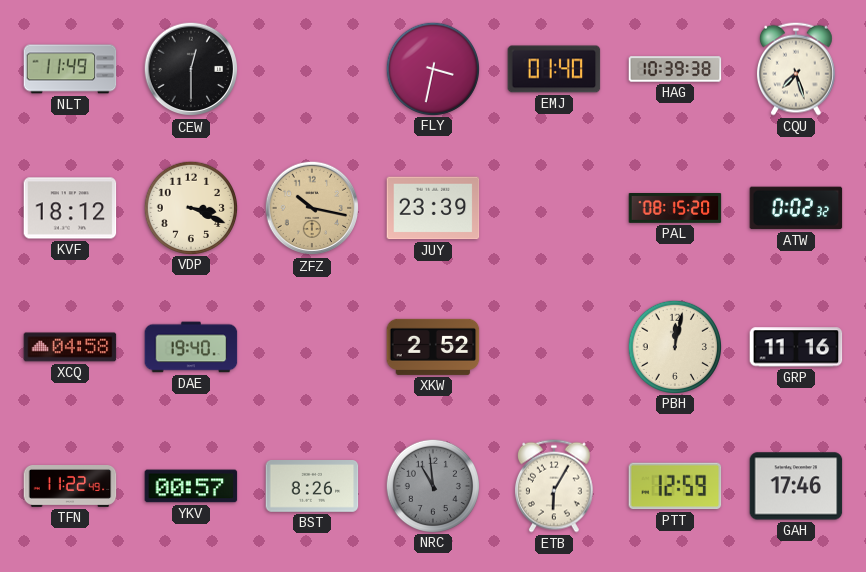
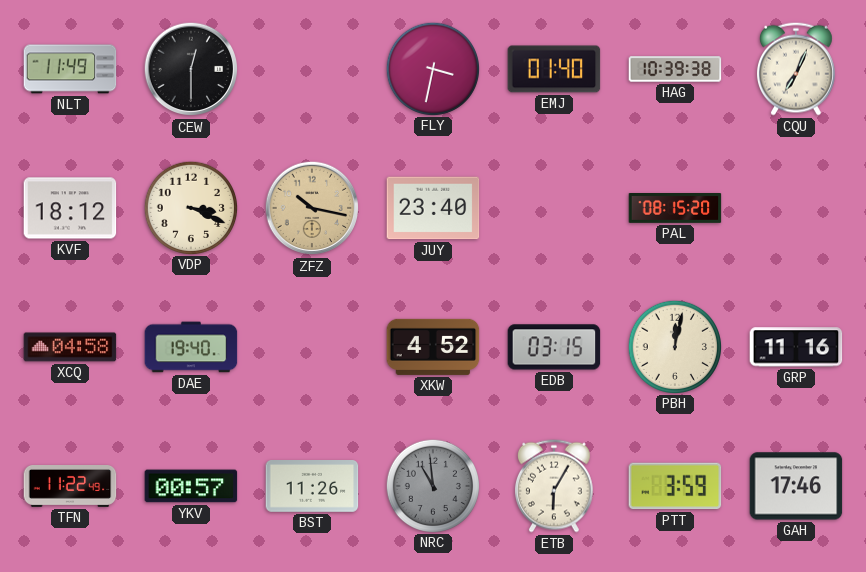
CQU: 7:27 -> 7:04 (796, 69)
JUY: 23:39 -> 23:40 (433, 208)
ATW: 0:02 -> none (796, 208)
XKW: 2:52 -> 4:52 (433, 347)
EDB: none -> 03:15 (554, 347)
BST: 8:26 -> 11:26 (312, 487)
PTT: 12:59 -> 3:59 (675, 486)
